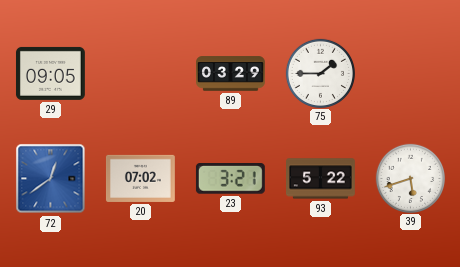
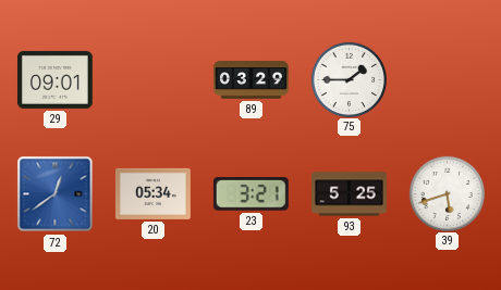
29: 09:05 -> 09:01 (54, 79)
20: 07:02 -> 05:34 (152, 193)
93: 5:22 -> 5:25 (350, 194)
